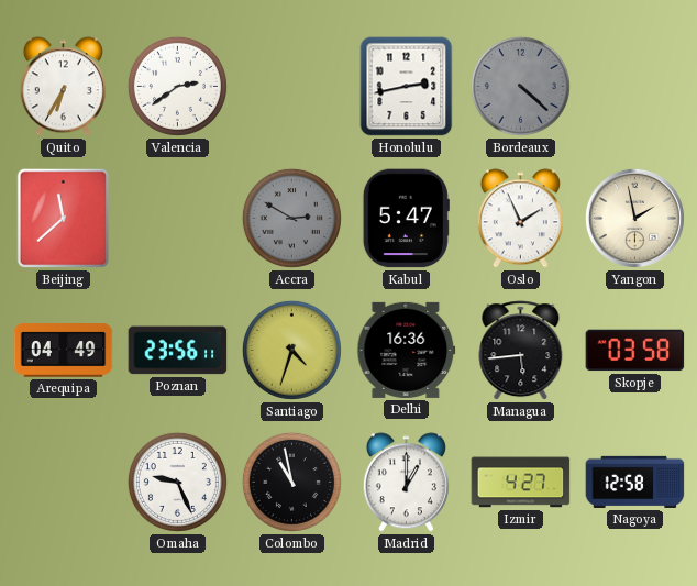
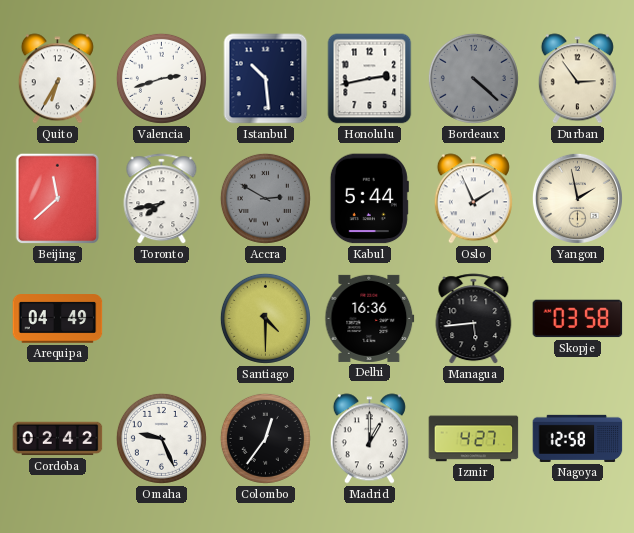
Valencia: 2:39 -> 2:42 (161, 78)
Istanbul: none -> 10:29 (266, 79)
Durban: none -> 2:54 (577, 79)
Toronto: none -> 7:43 (162, 199)
Kabul: 5:47 -> 5:44 (369, 199)
Poznan: 23:56 -> none (178, 351)
Santiago: 4:33 -> 4:30 (265, 318)
Cordoba: none -> 02:42 (58, 439)
Colombo: 10:58 -> 12:36 (265, 438)
